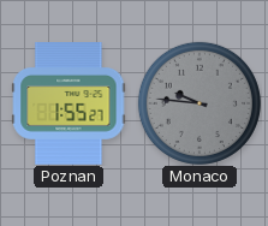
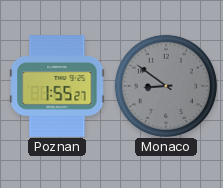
Monaco: 9:46 -> 8:51 (166, 86)
